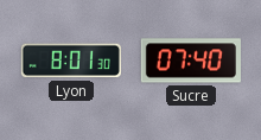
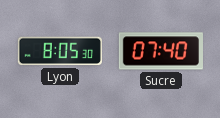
Lyon: 8:01 -> 8:05 (60, 51)
